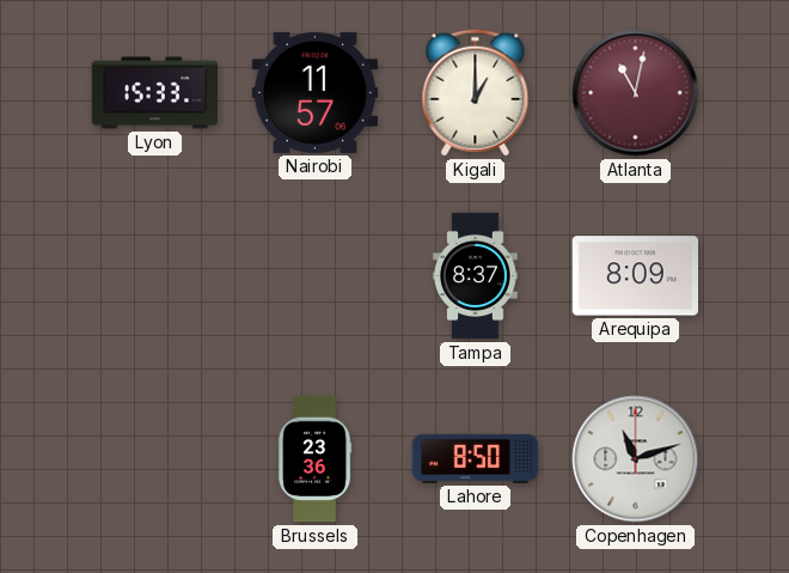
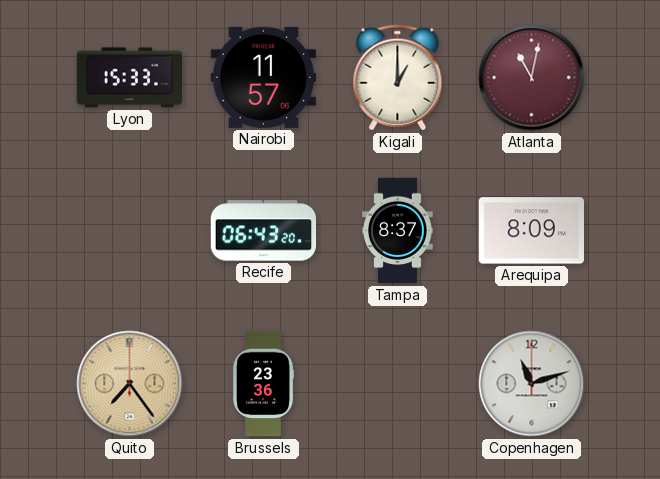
Recife: none -> 06:43 (264, 231)
Quito: none -> 7:24 (130, 384)
Lahore: 8:50 -> none (476, 458)
